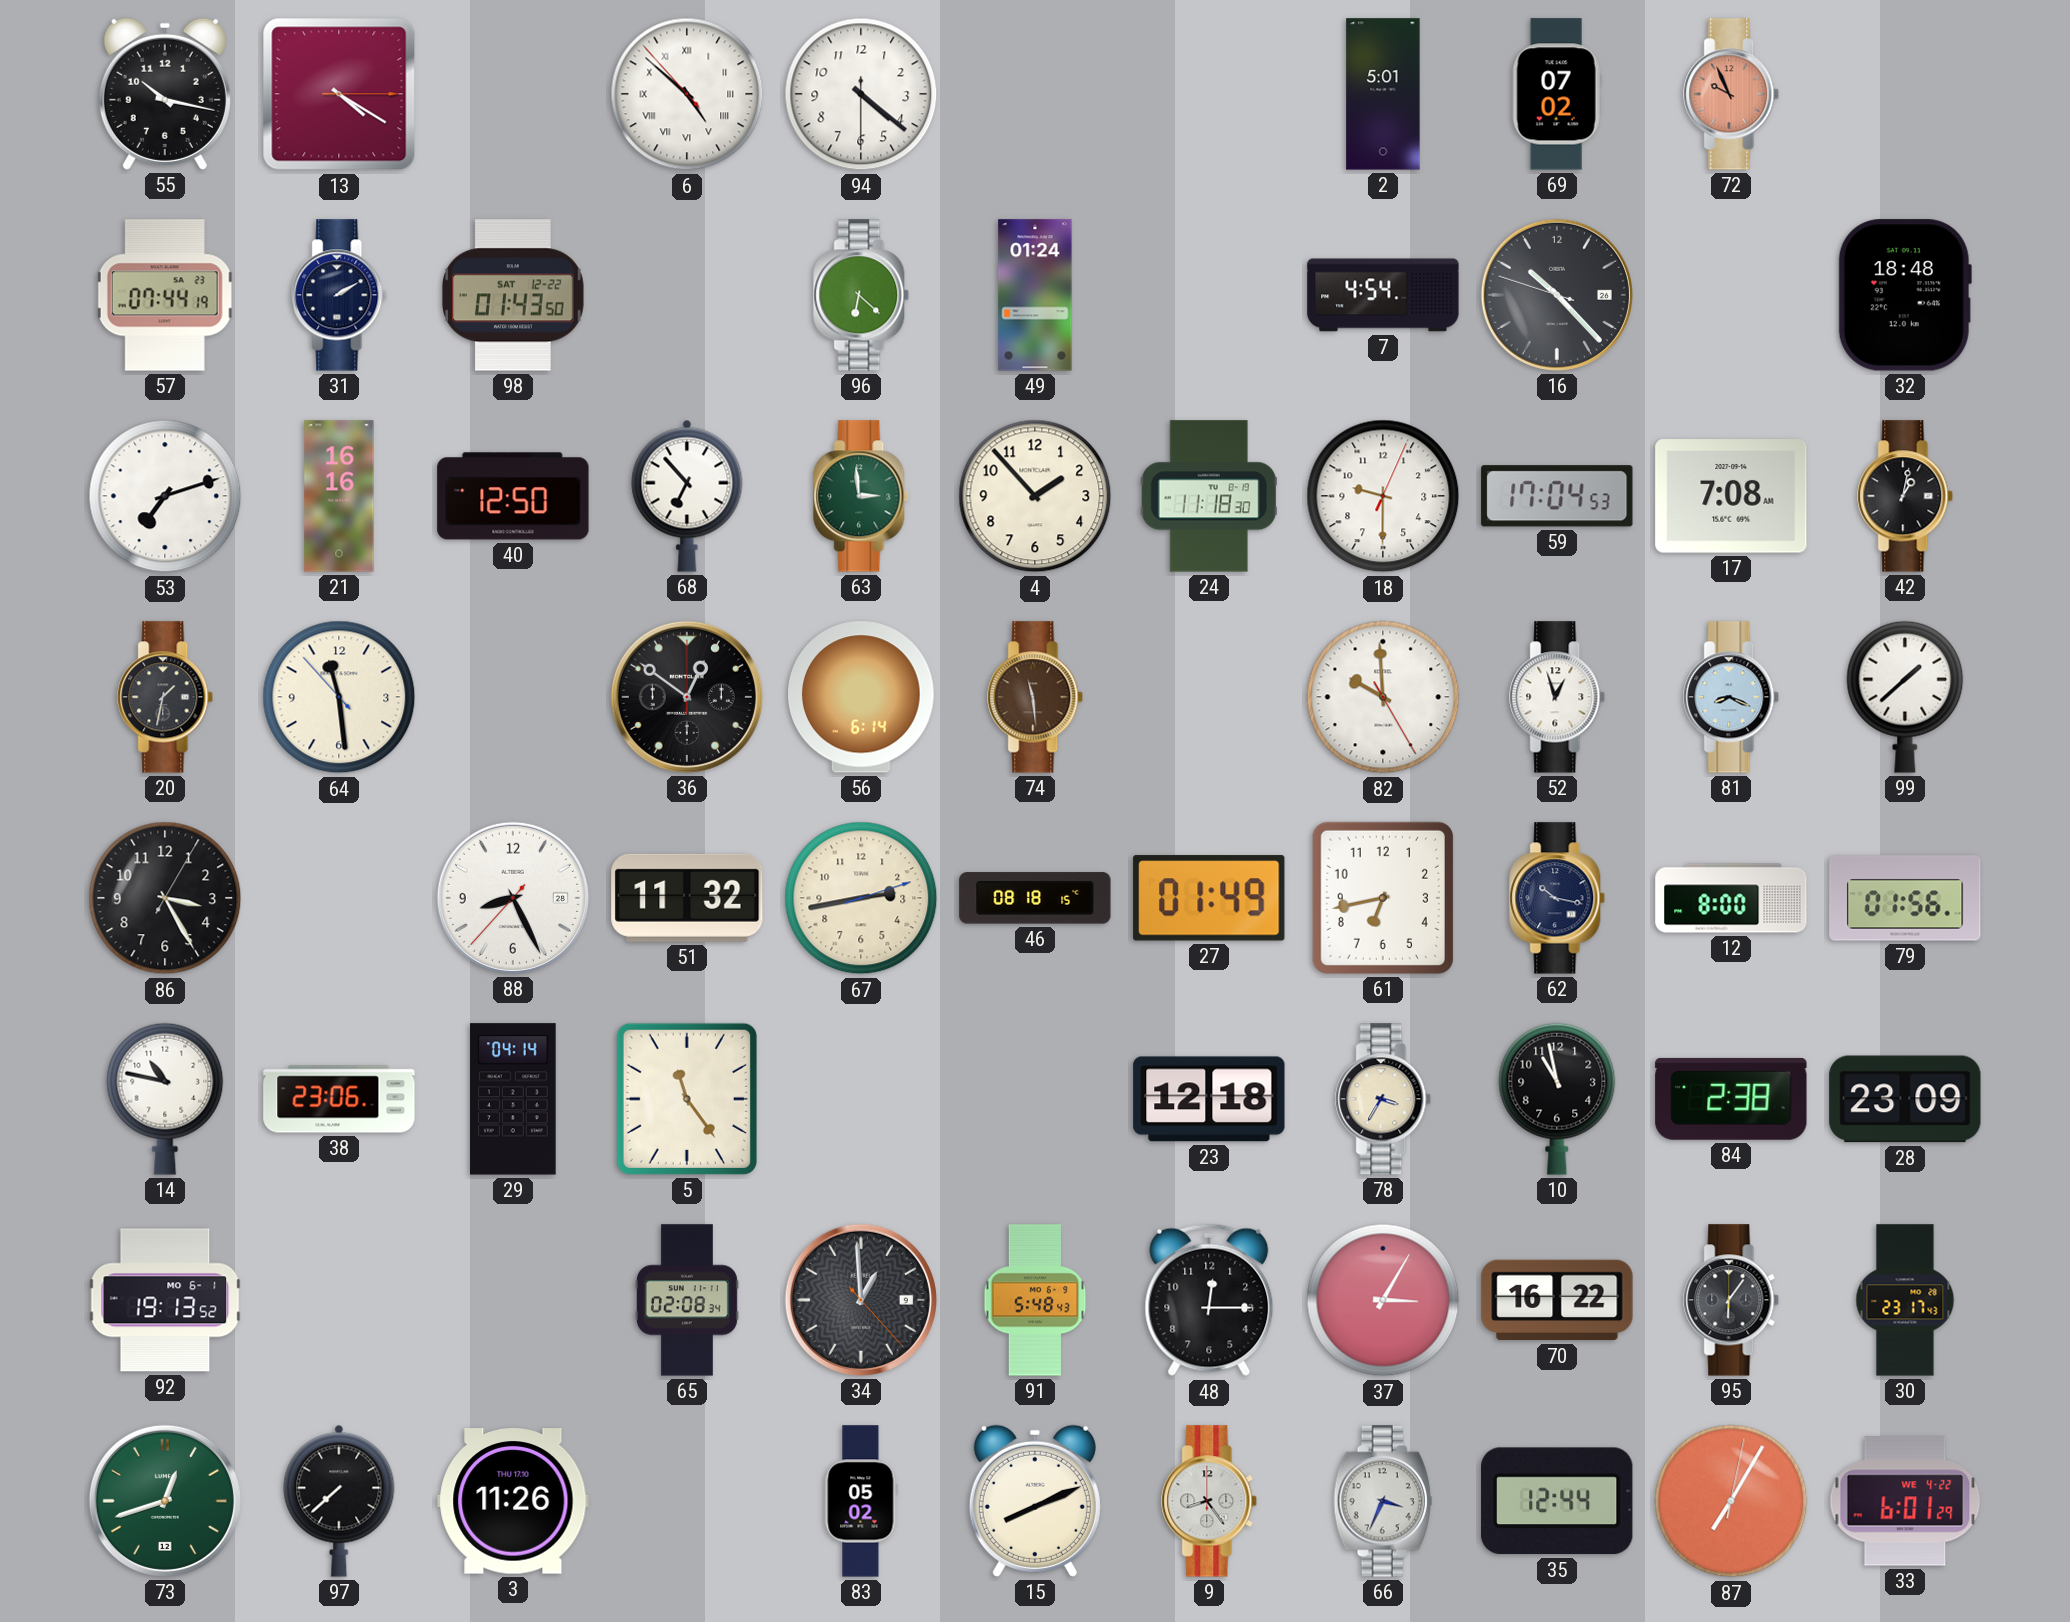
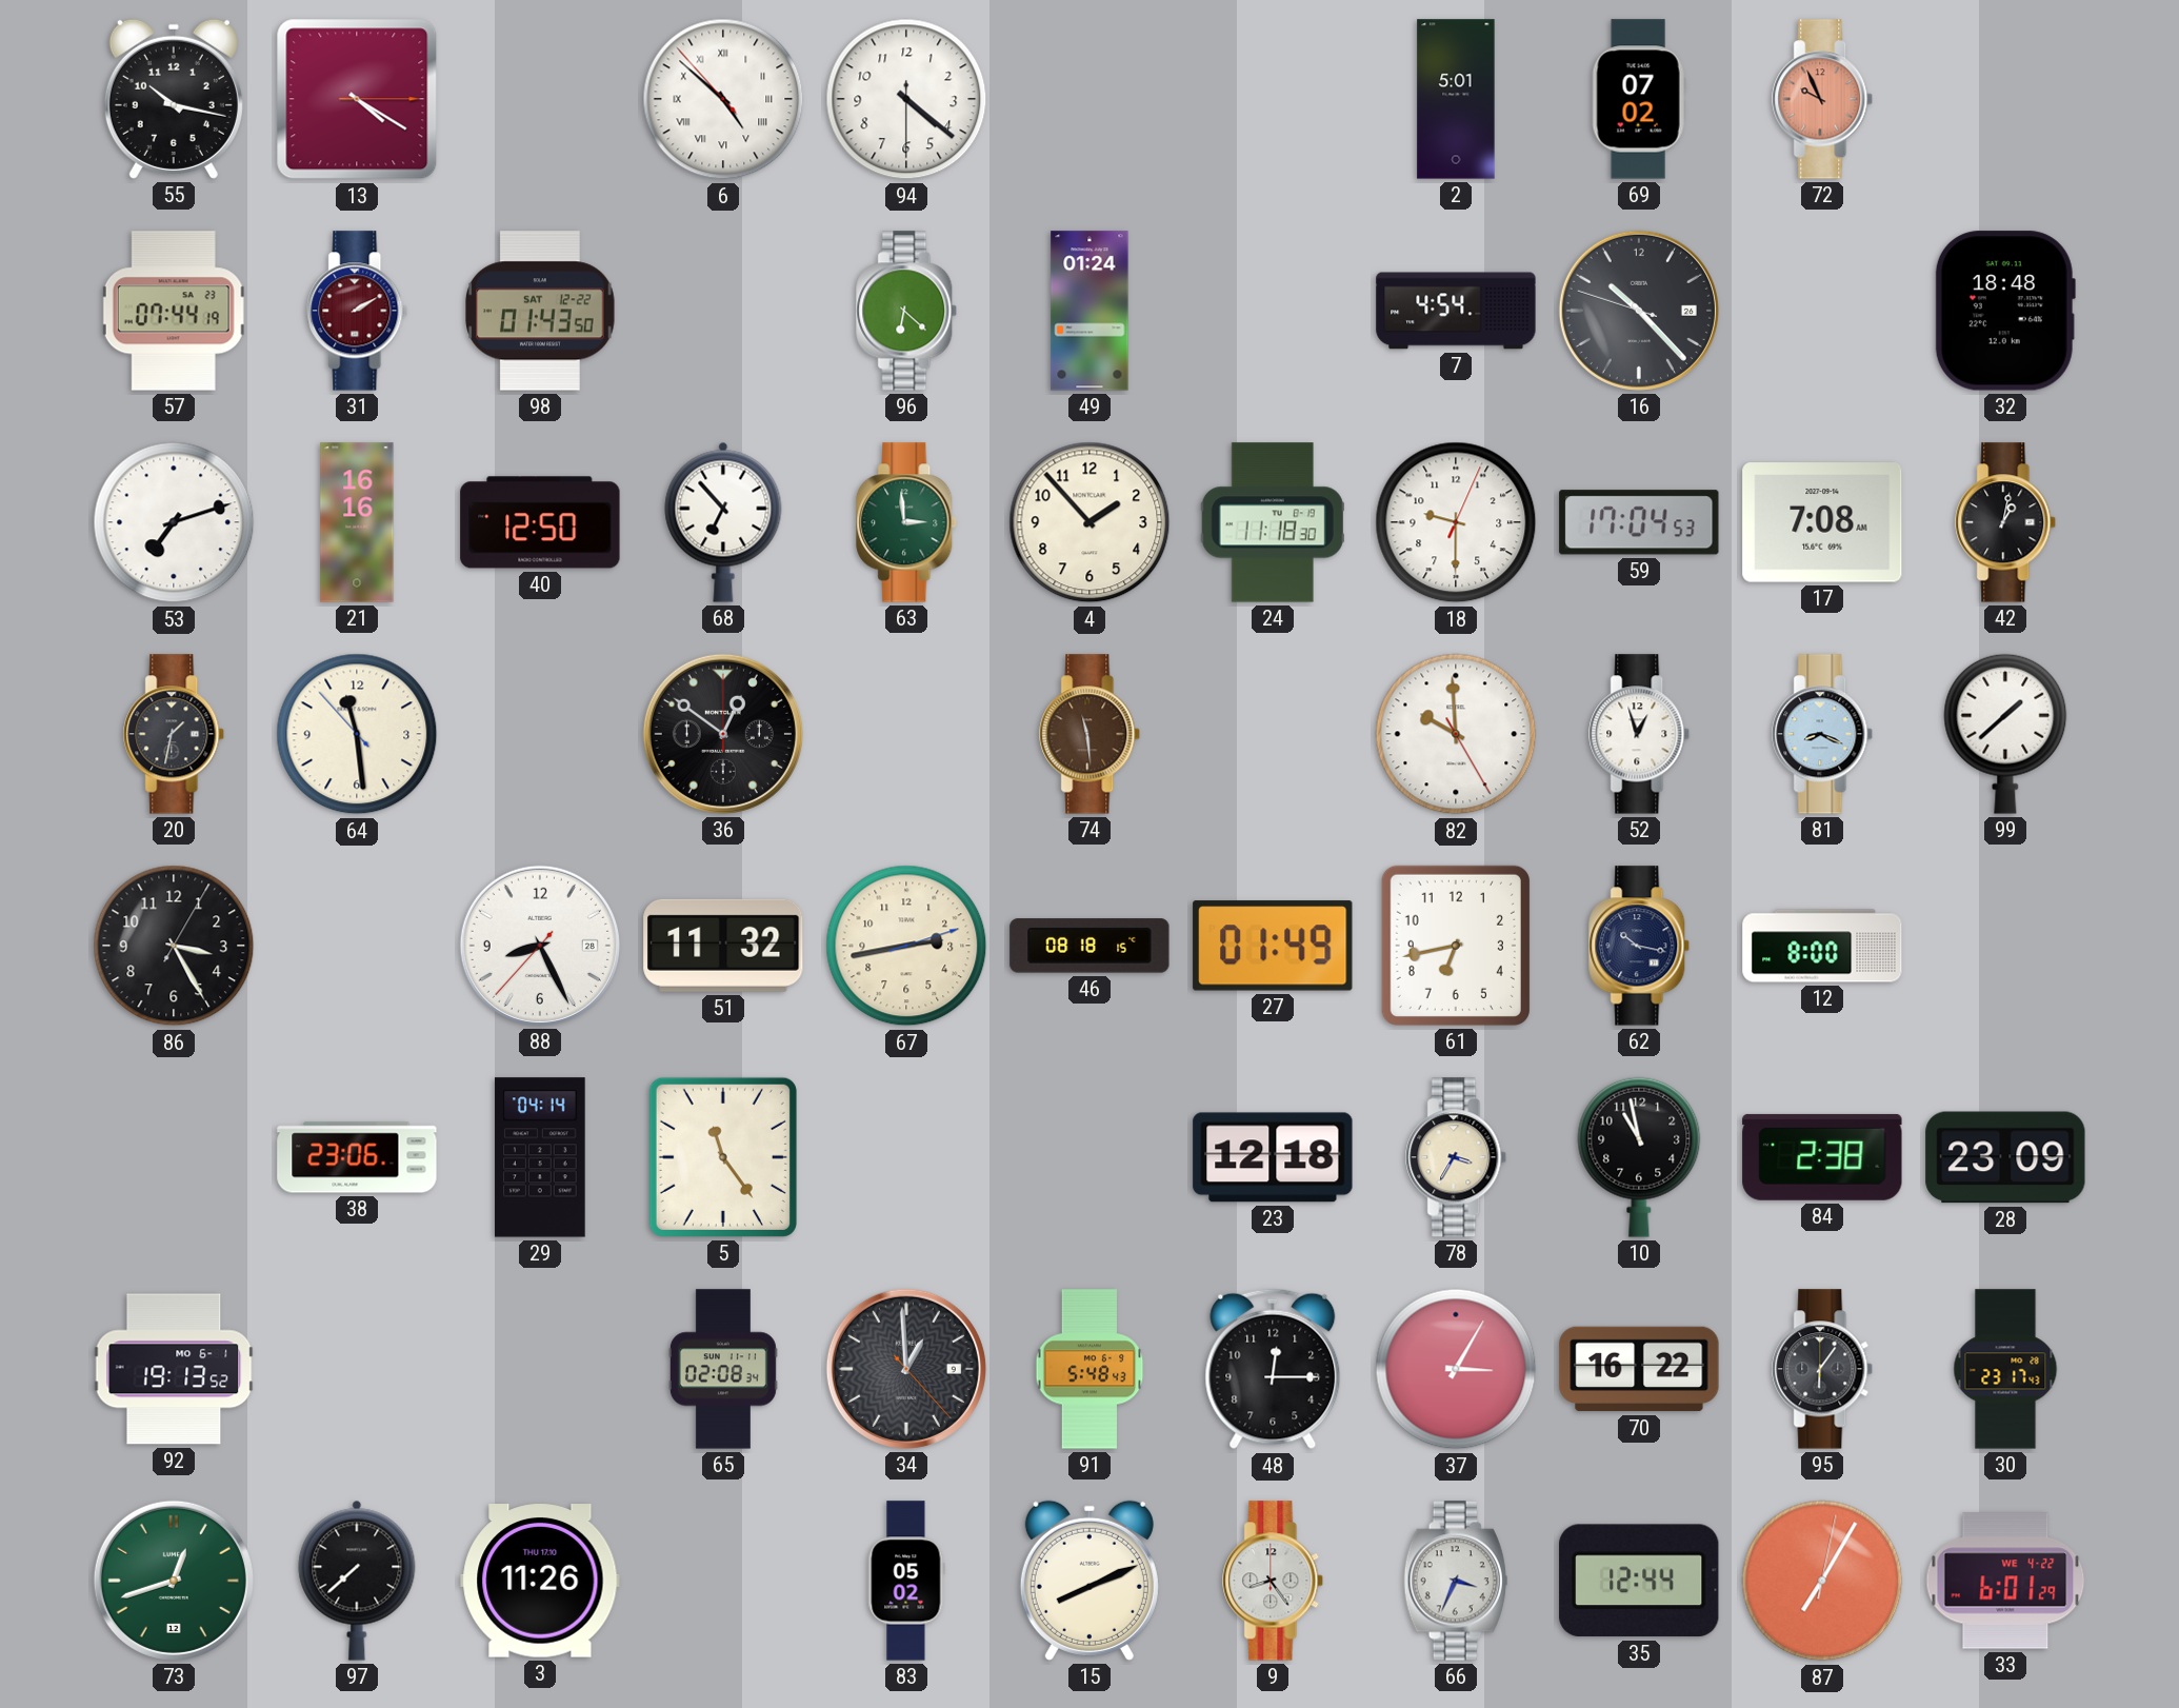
31 dial: navy -> burgundy (358, 311)
56: 6:14 -> none (861, 697)
79: 01:56 -> none (1905, 898)
14: 10:47 -> none (165, 1099)
